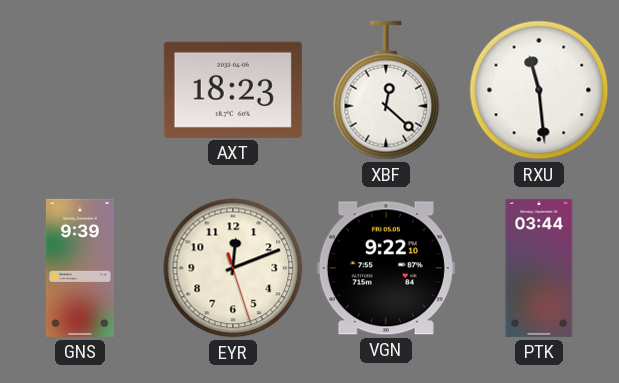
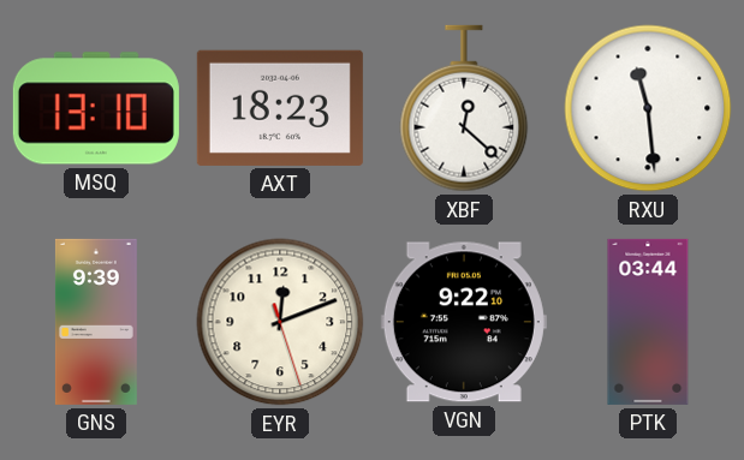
MSQ: none -> 13:10 (96, 108)
